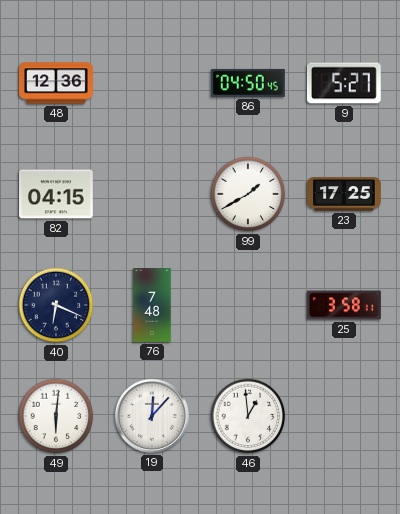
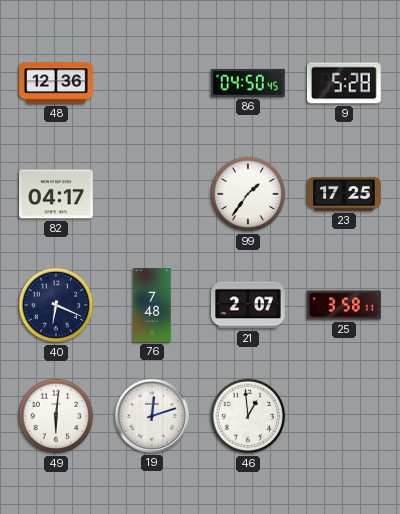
9: 5:27 -> 5:28 (344, 83)
82: 04:15 -> 04:17 (57, 194)
99: 1:40 -> 1:36 (248, 194)
21: none -> 2:07 (249, 305)
19: 12:07 -> 12:12 (152, 416)
